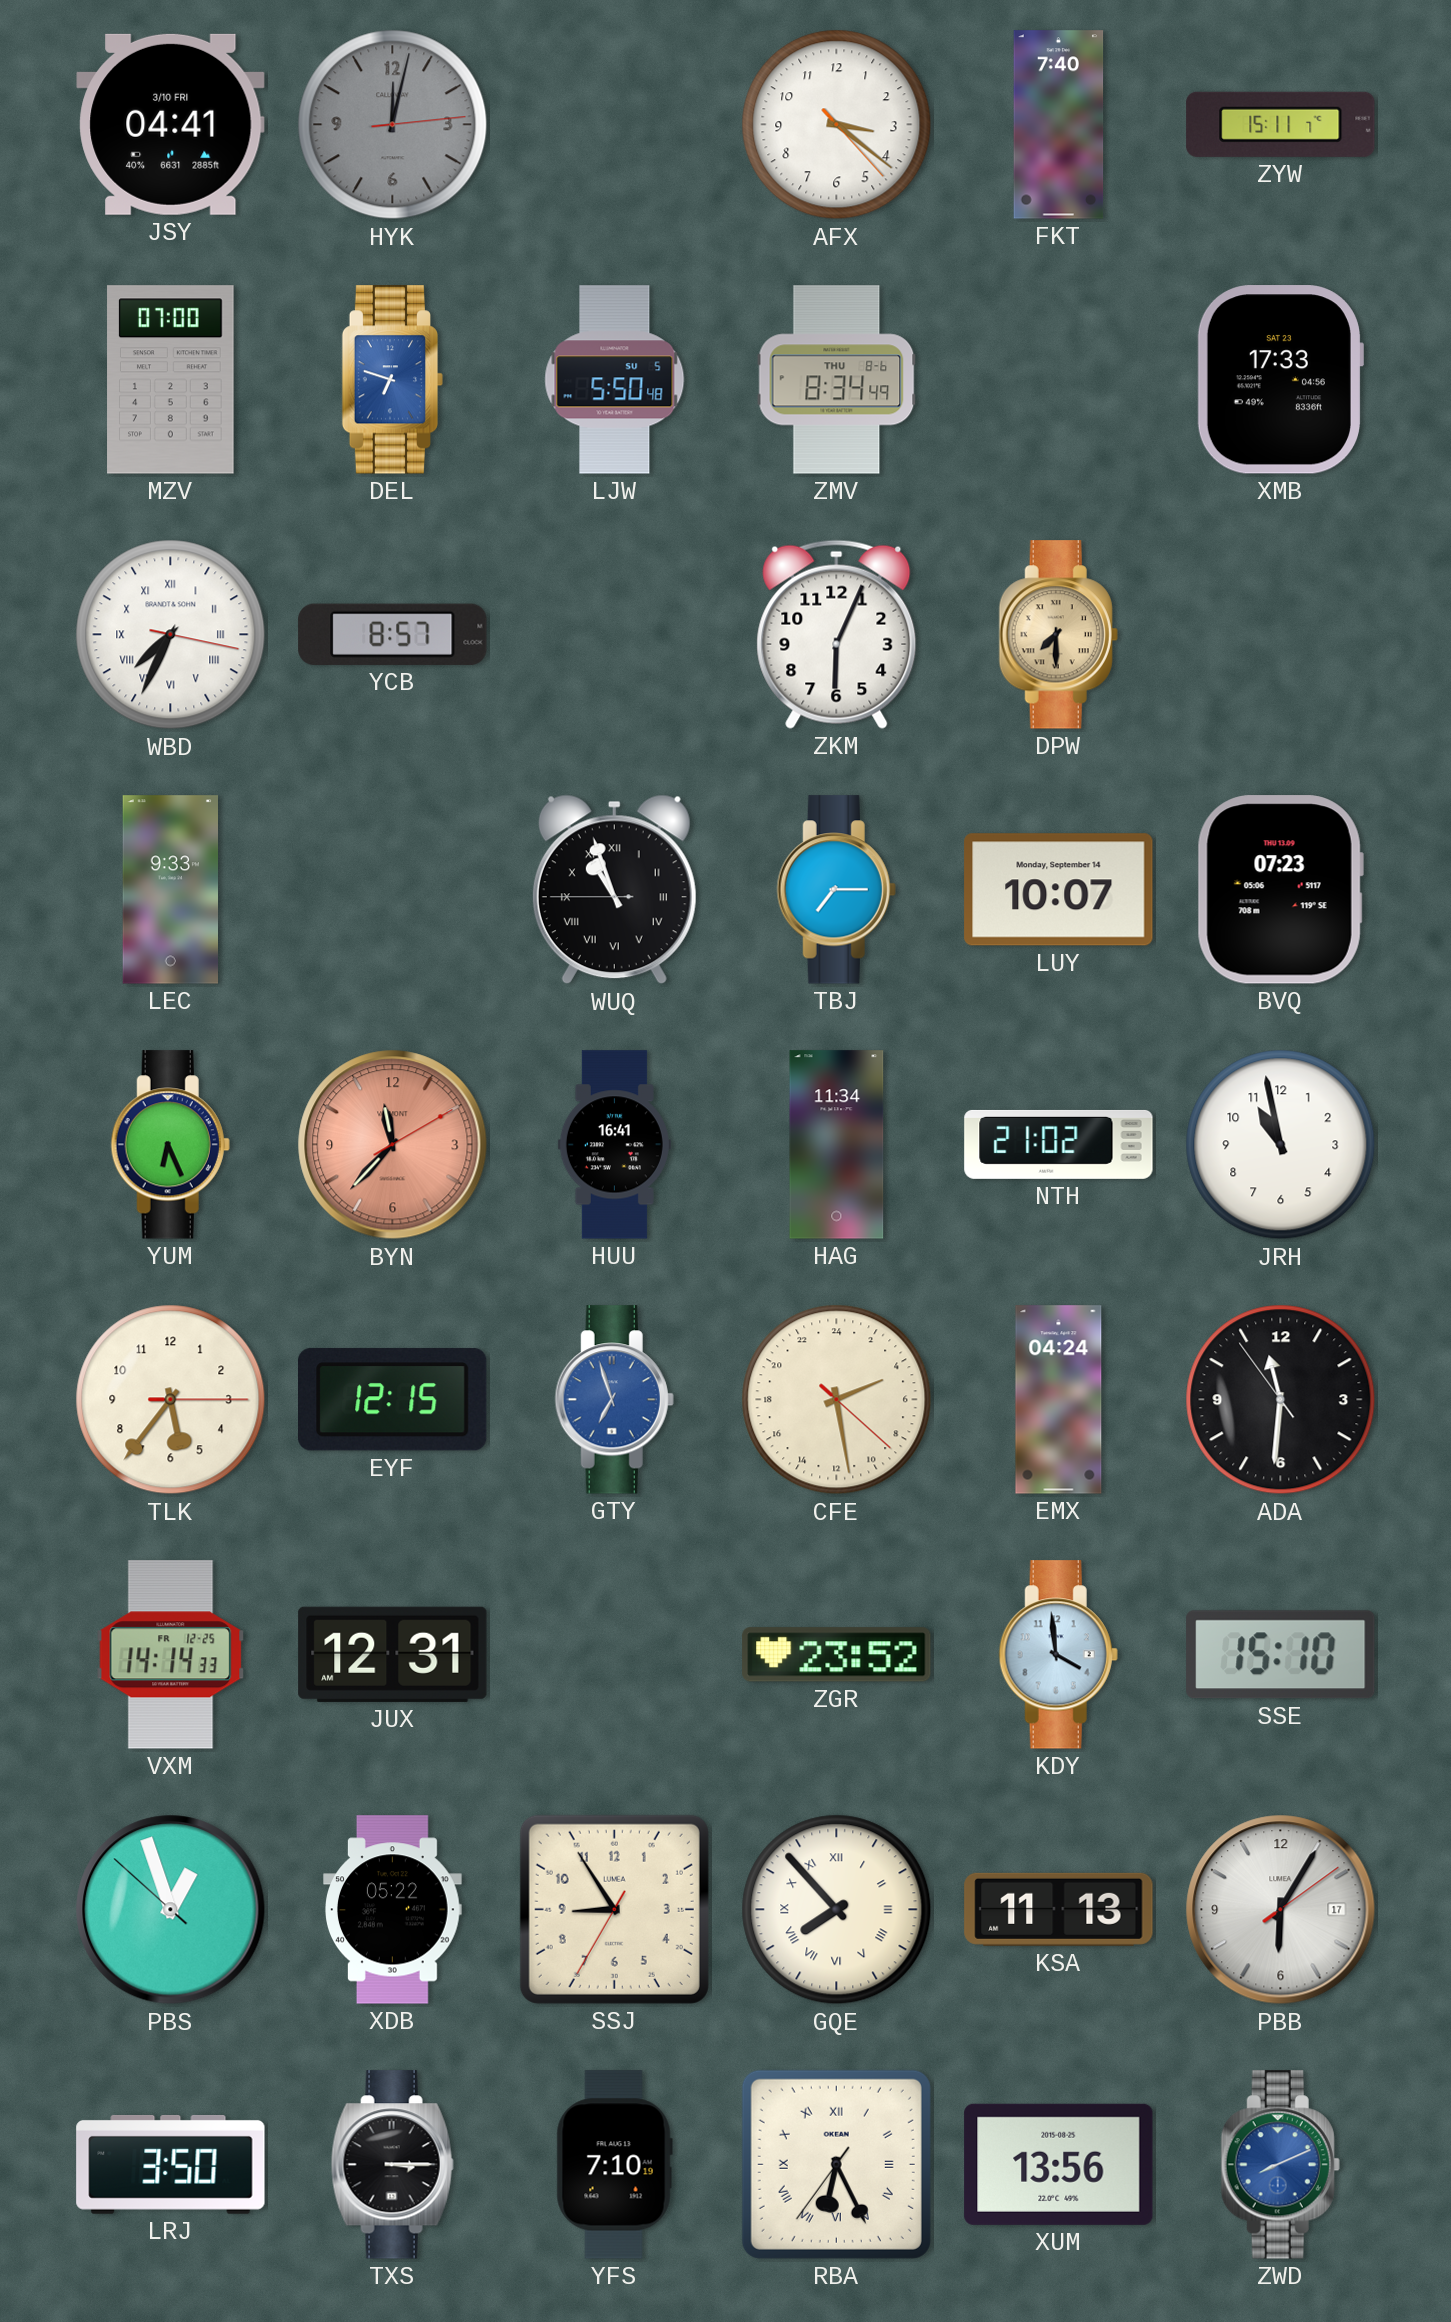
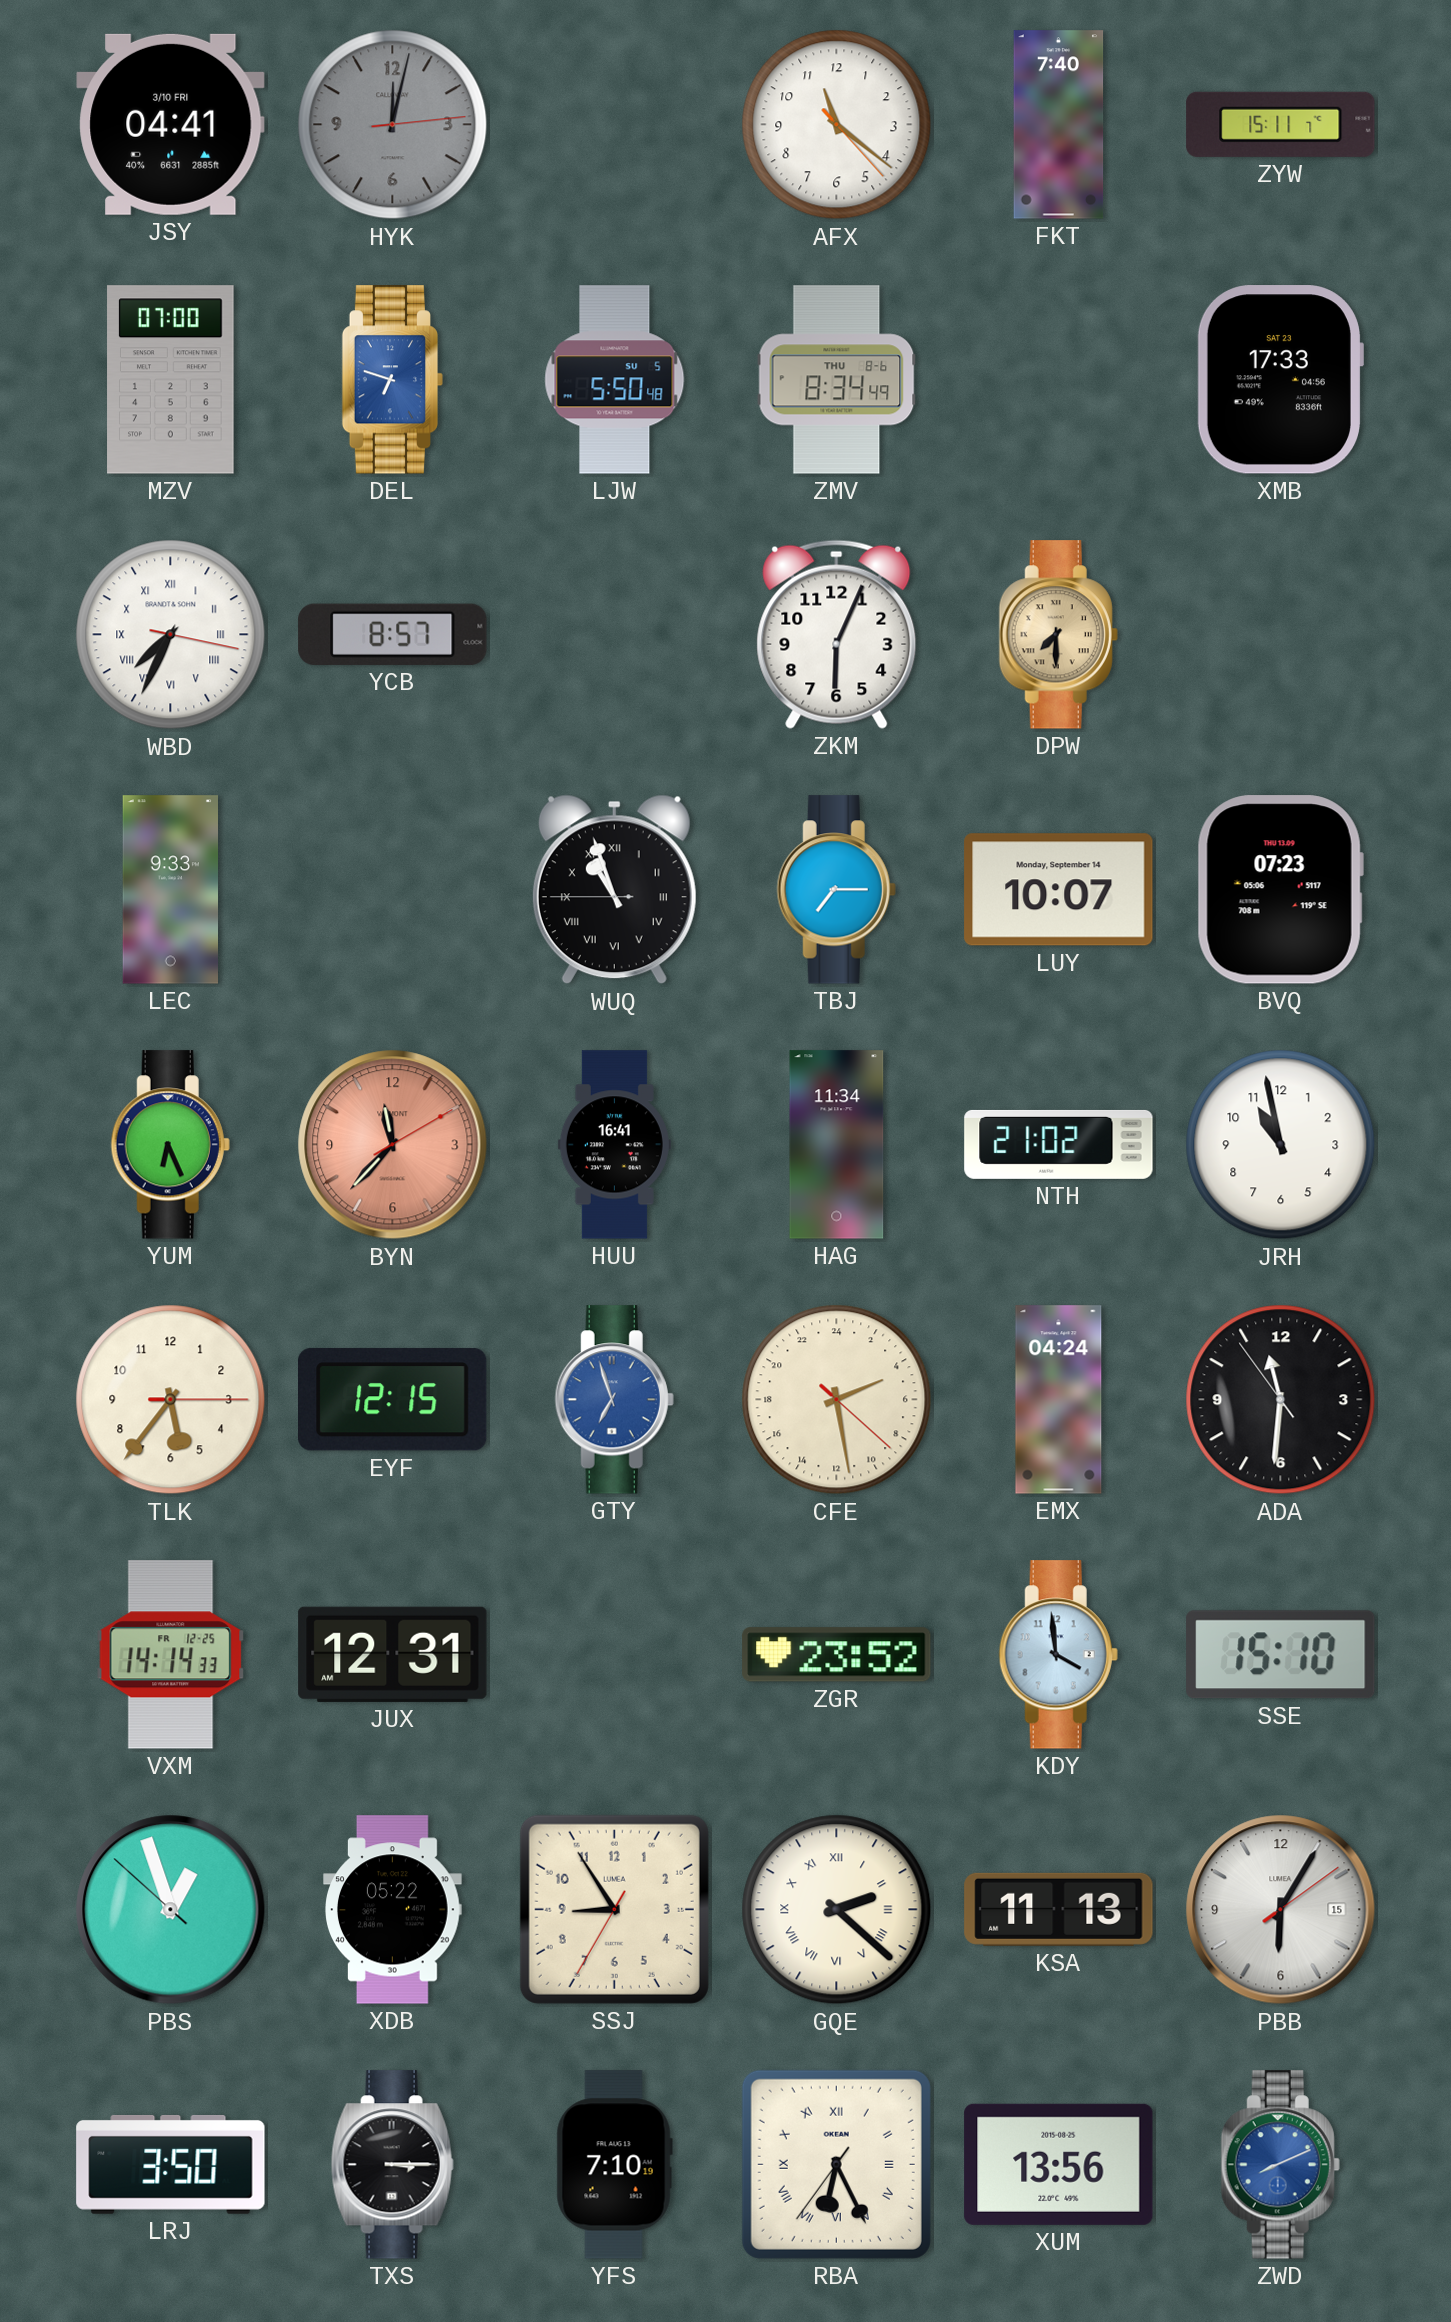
AFX: 3:21 -> 11:21 (837, 125)
GQE: 7:53 -> 2:22 (837, 1910)
PBB date: 17 -> 15 (1281, 1910)
